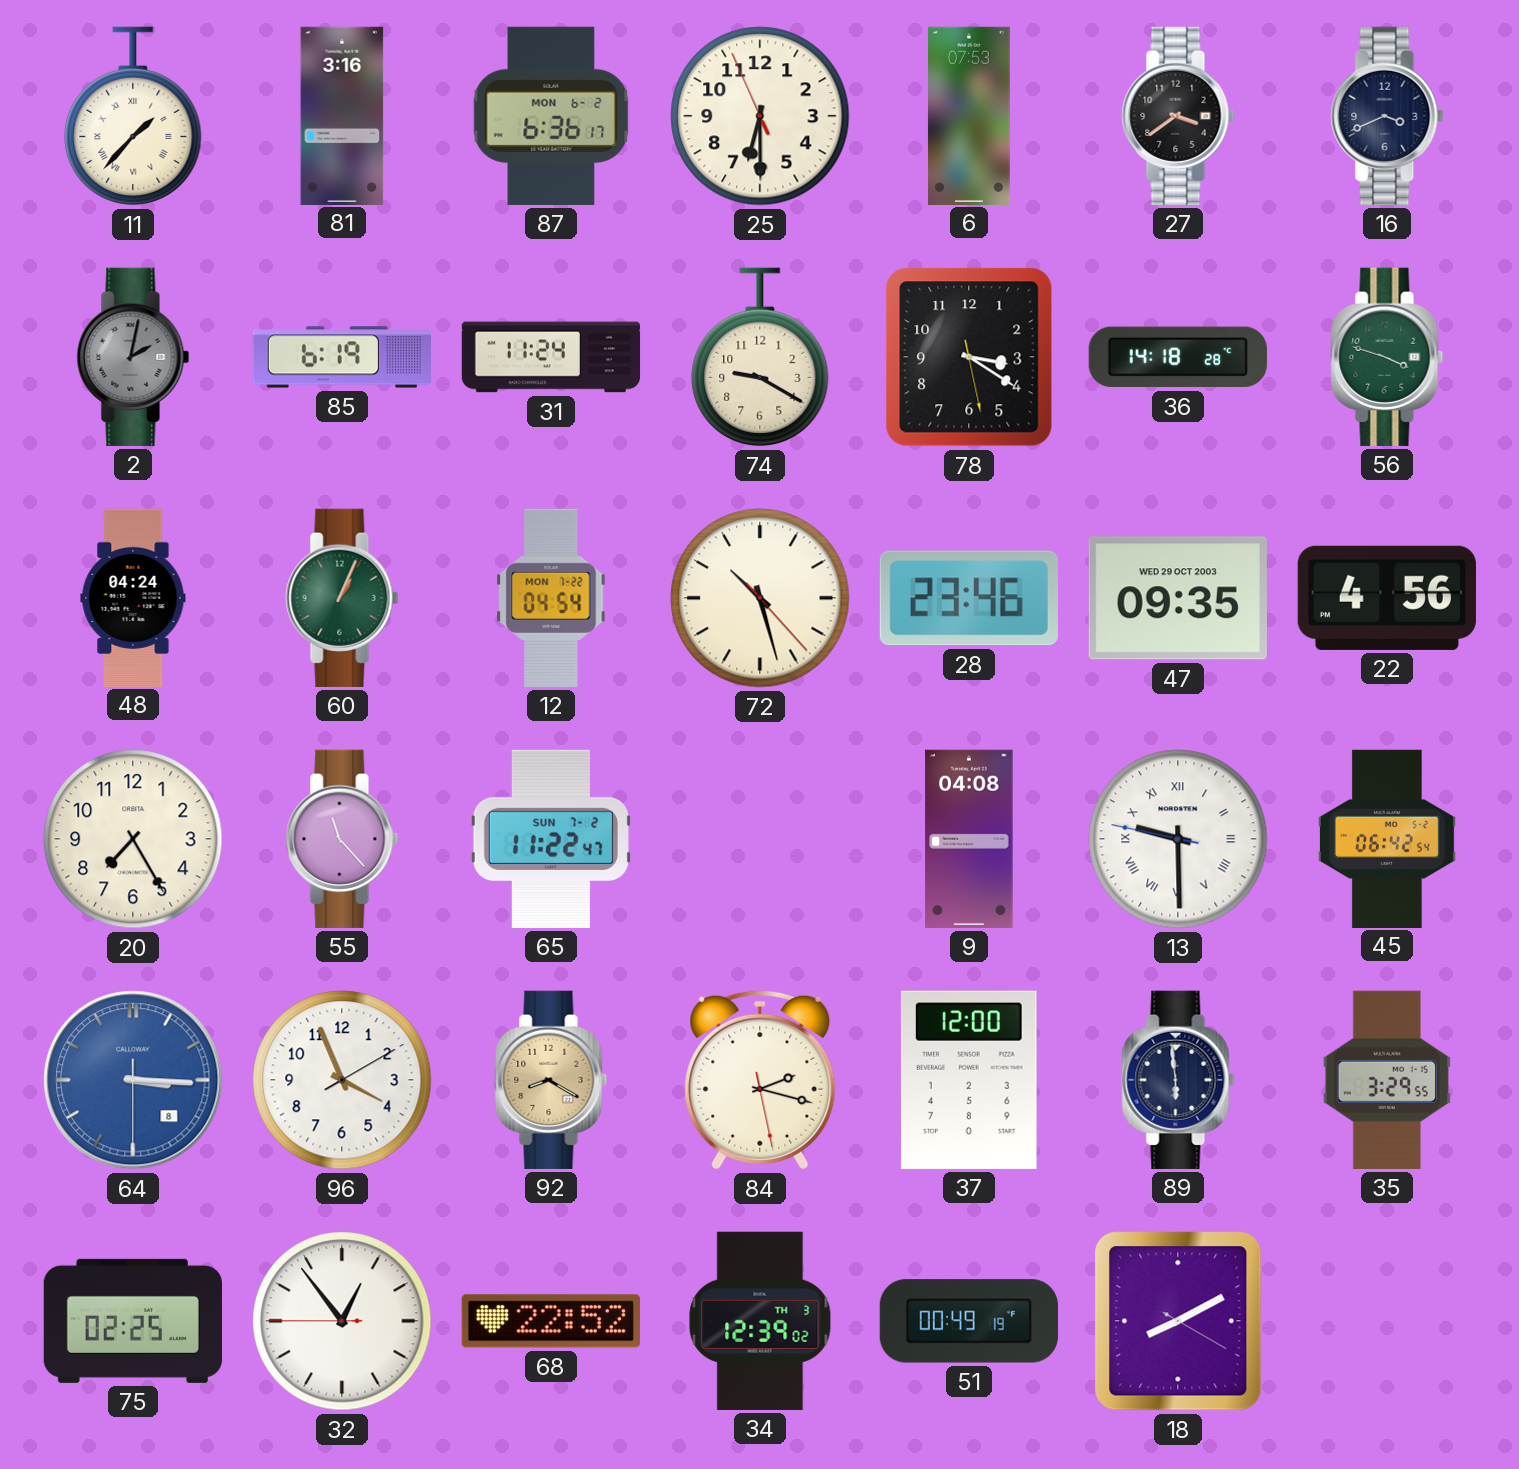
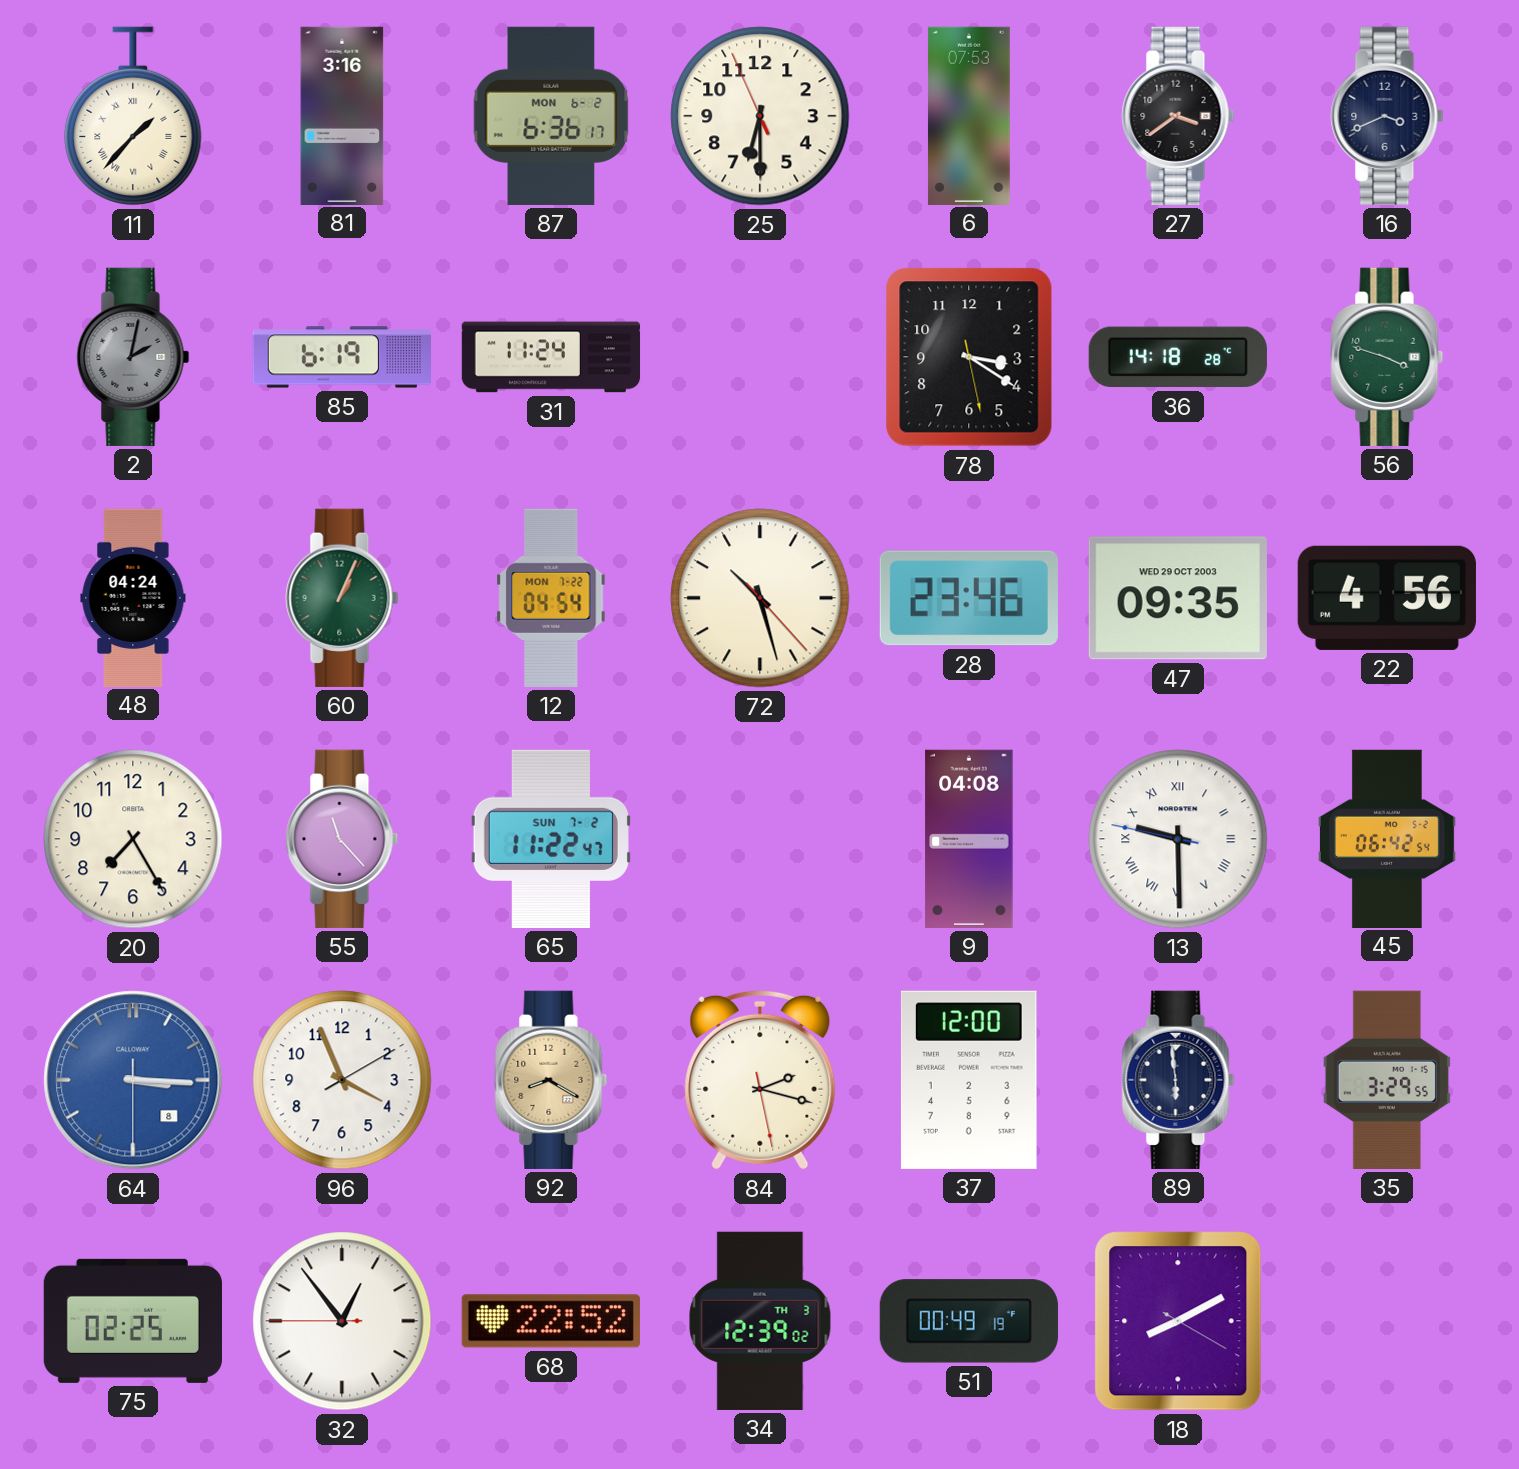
74: 9:20 -> none (760, 357)
